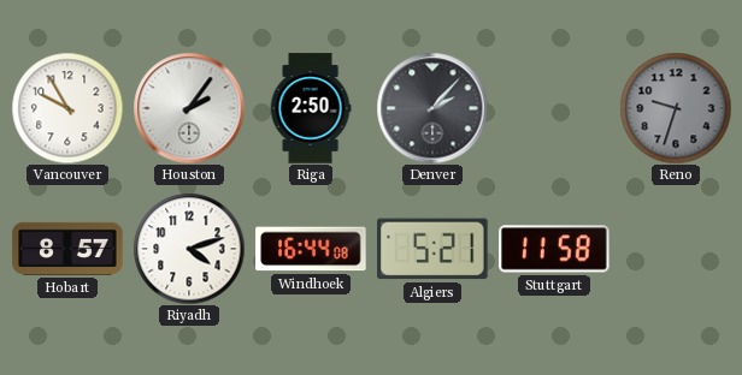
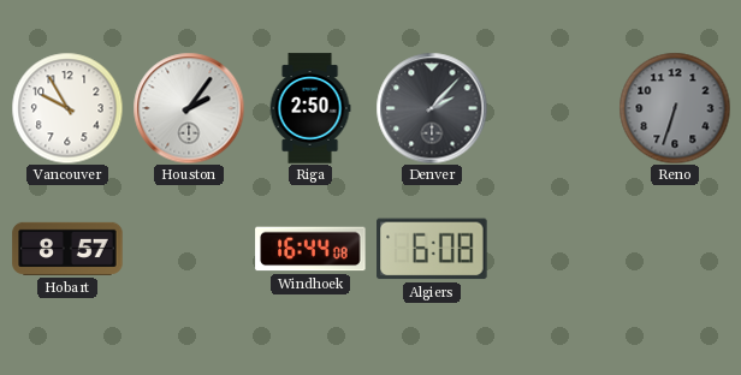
Reno: 9:33 -> 6:33 (675, 108)
Riyadh: 4:12 -> none (189, 249)
Algiers: 5:21 -> 6:08 (432, 249)
Stuttgart: 11:58 -> none (554, 249)
